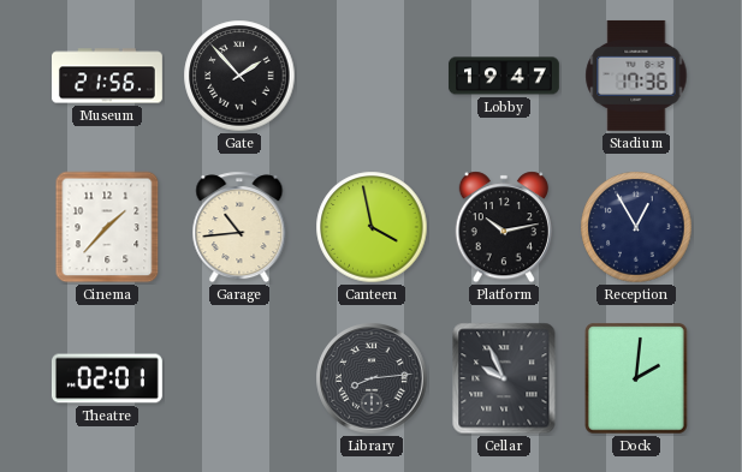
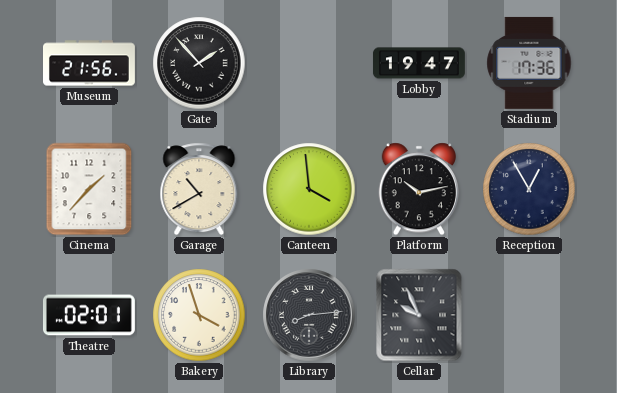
Garage: 10:44 -> 10:40 (199, 189)
Canteen: 3:58 -> 3:59 (309, 189)
Bakery: none -> 3:57 (199, 315)
Dock: 2:01 -> none (636, 378)
